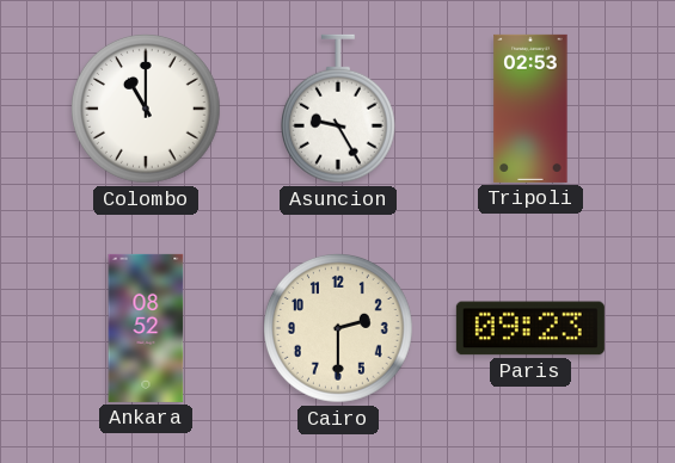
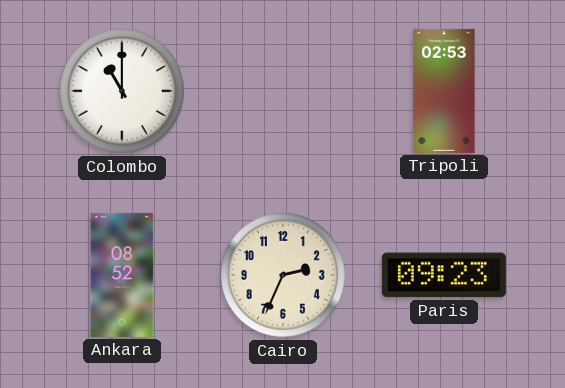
Asuncion: 9:25 -> none (338, 109)
Cairo: 2:30 -> 2:34 (284, 276)
